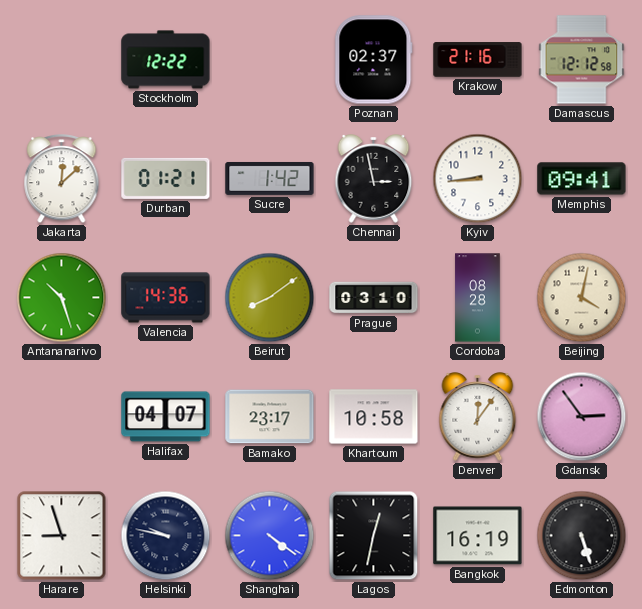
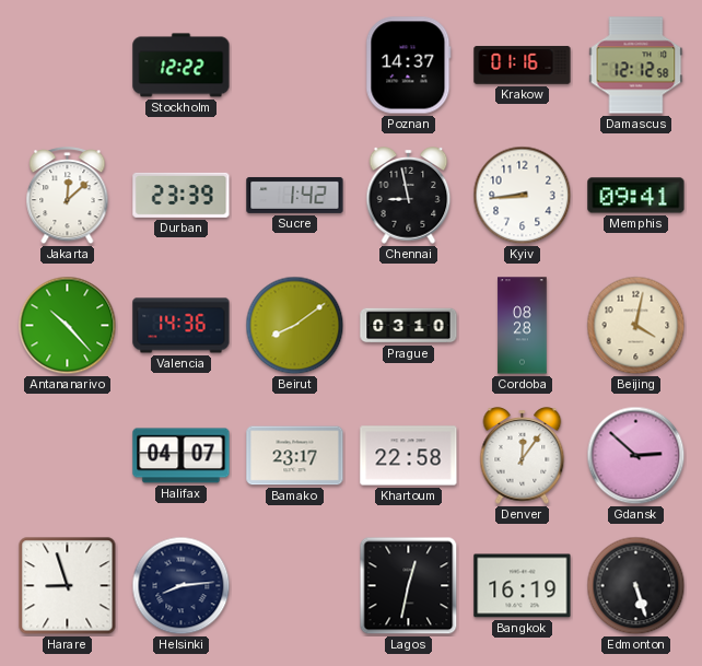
Poznan: 02:37 -> 14:37 (409, 66)
Krakow: 21:16 -> 01:16 (523, 66)
Durban: 01:21 -> 23:39 (182, 195)
Chennai: 2:58 -> 8:58 (409, 196)
Antananarivo: 10:27 -> 10:23 (68, 326)
Khartoum: 10:58 -> 22:58 (409, 456)
Gdansk: 2:54 -> 2:52 (636, 456)
Helsinki: 9:47 -> 8:14 (182, 586)
Shanghai: 4:21 -> none (270, 536)
